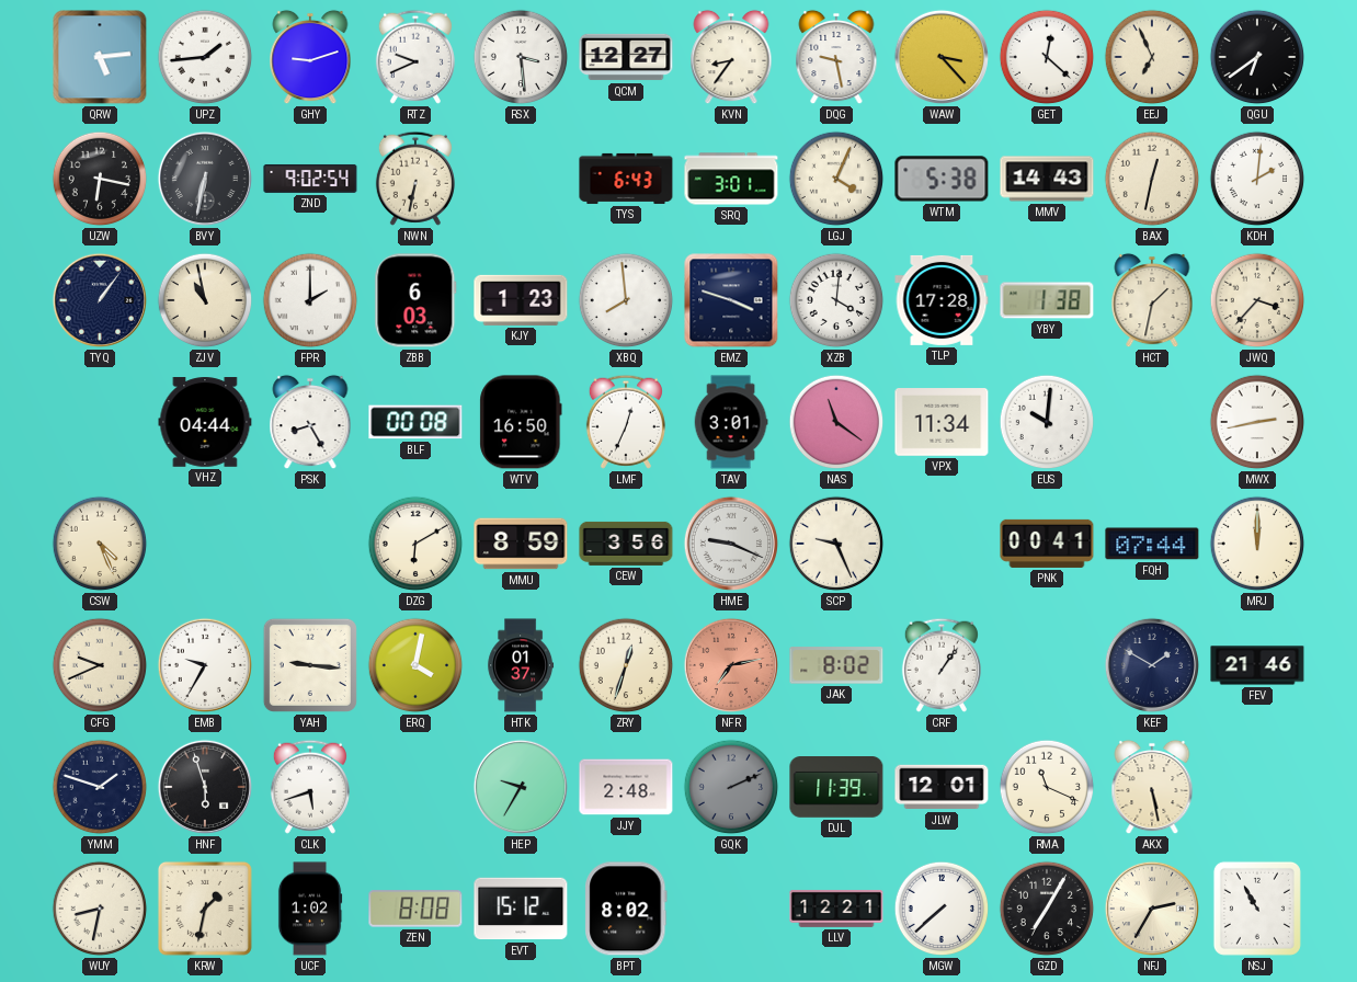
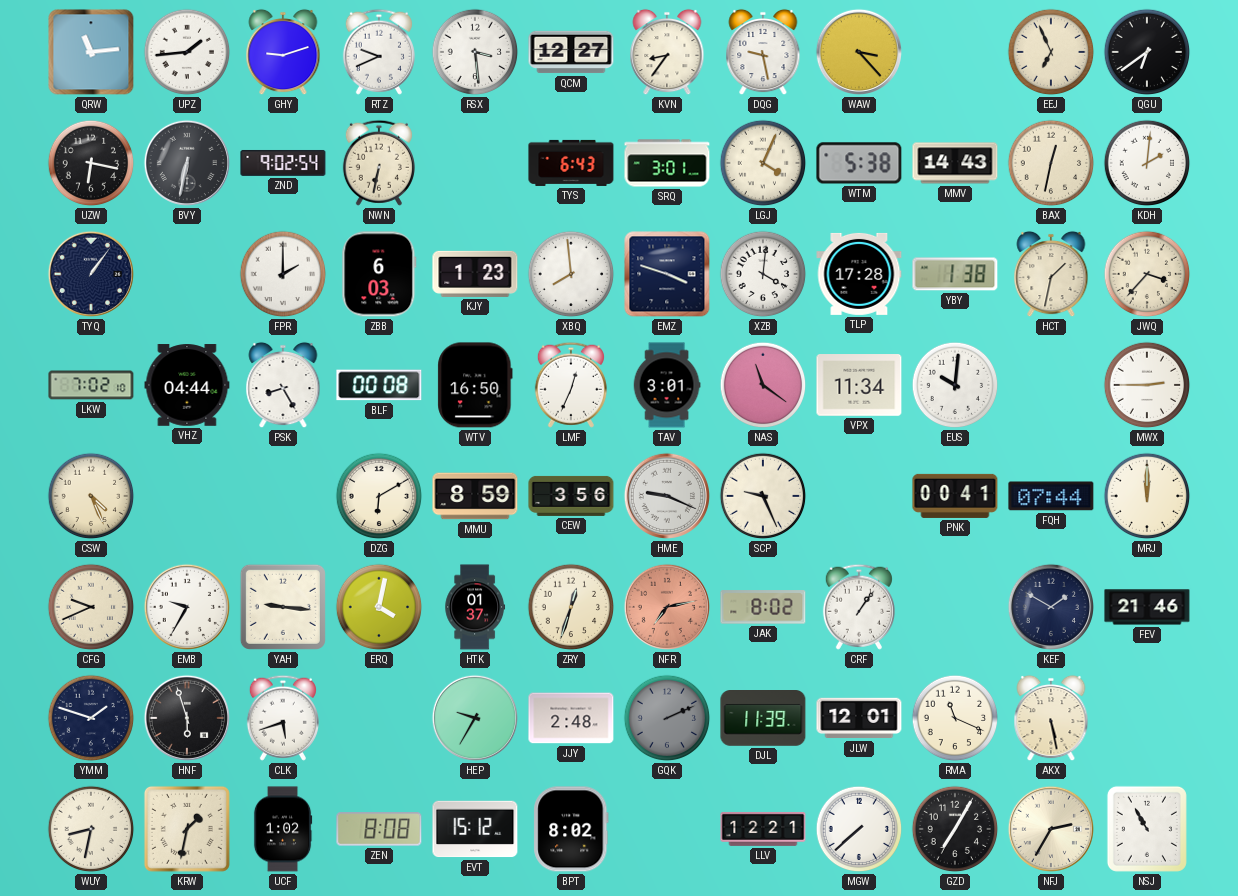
QRW: 5:14 -> 11:14 (91, 52)
GET: 12:22 -> none (1047, 57)
ZJV: 10:58 -> none (205, 300)
LKW: none -> 7:02 (91, 385)
MWX: 2:43 -> 2:45 (1147, 385)
